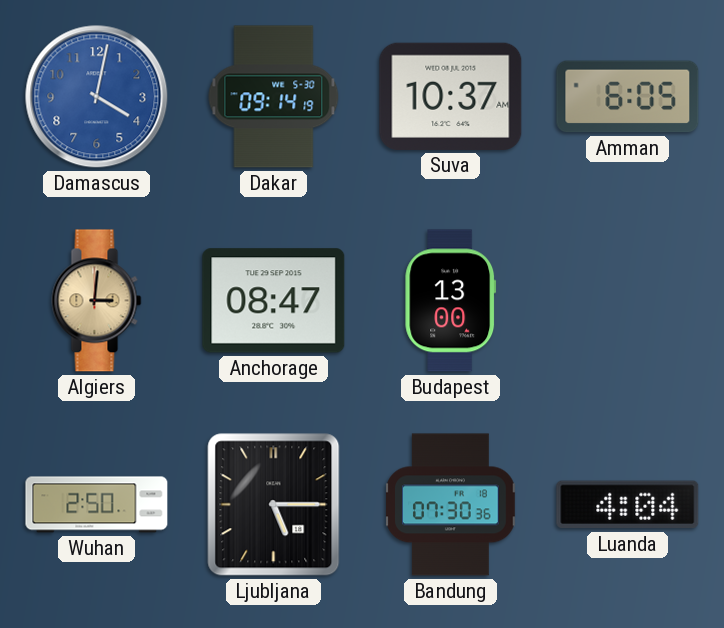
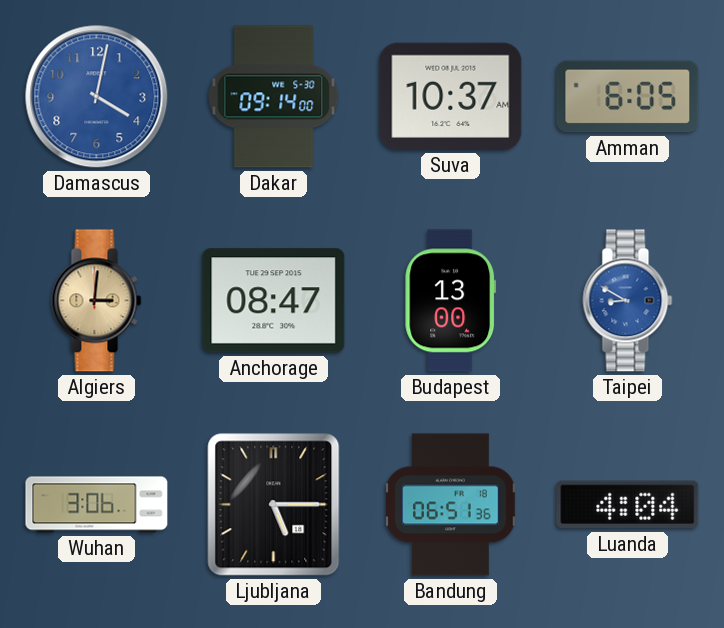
Dakar: 09:14:19 -> 09:14:00 (274, 97)
Taipei: none -> 8:50 (628, 301)
Wuhan: 2:50 -> 3:06 (97, 505)
Bandung: 07:30 -> 06:51 (451, 505)
